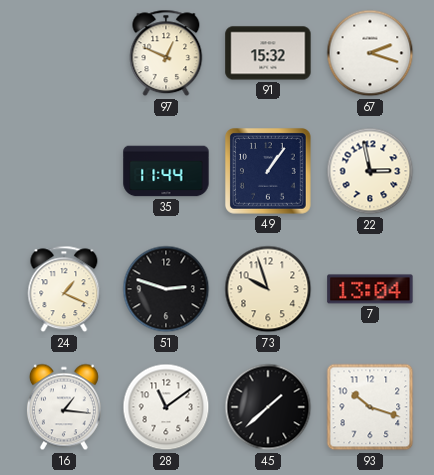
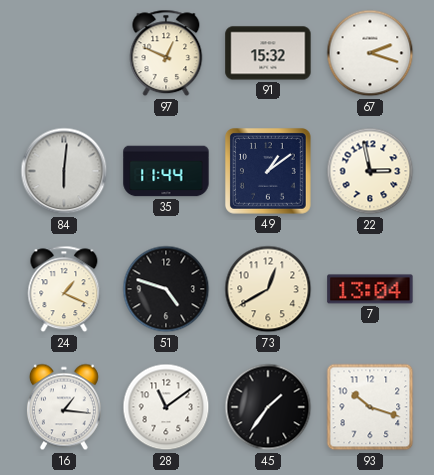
84: none -> 6:01 (64, 171)
49: 1:06 -> 1:09 (269, 172)
51: 2:48 -> 4:48 (166, 289)
73: 9:57 -> 12:40 (268, 289)
45: 1:38 -> 1:36 (268, 407)
